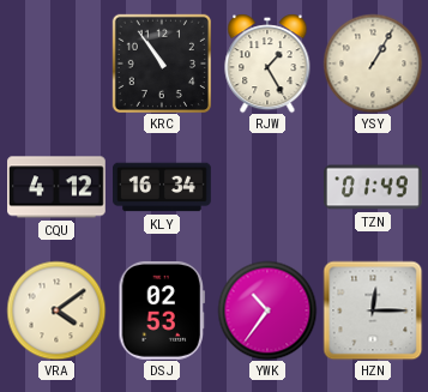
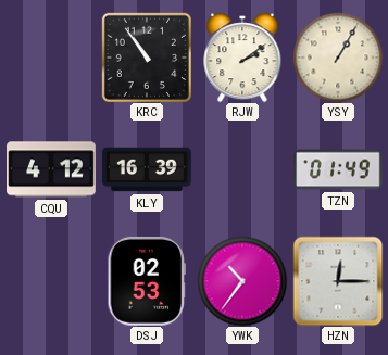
RJW: 1:25 -> 2:09 (242, 58)
KLY: 16:34 -> 16:39 (148, 169)
VRA: 4:09 -> none (56, 310)
